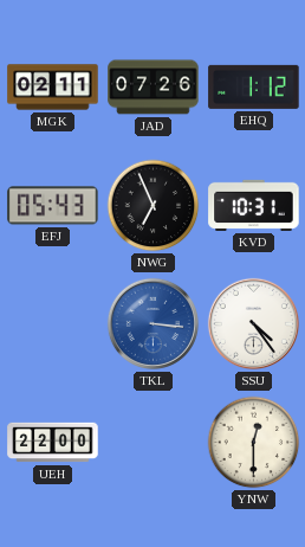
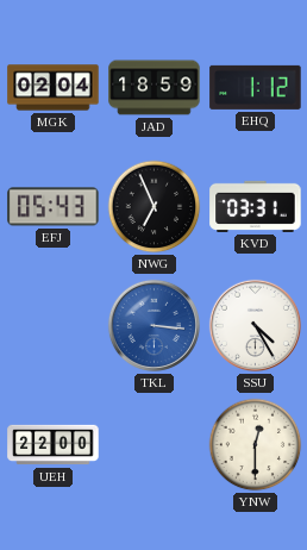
MGK: 02:11 -> 02:04 (54, 88)
JAD: 07:26 -> 18:59 (155, 88)
KVD: 10:31 -> 03:31 (256, 206)
SSU: 4:24 -> 4:25 (255, 325)
